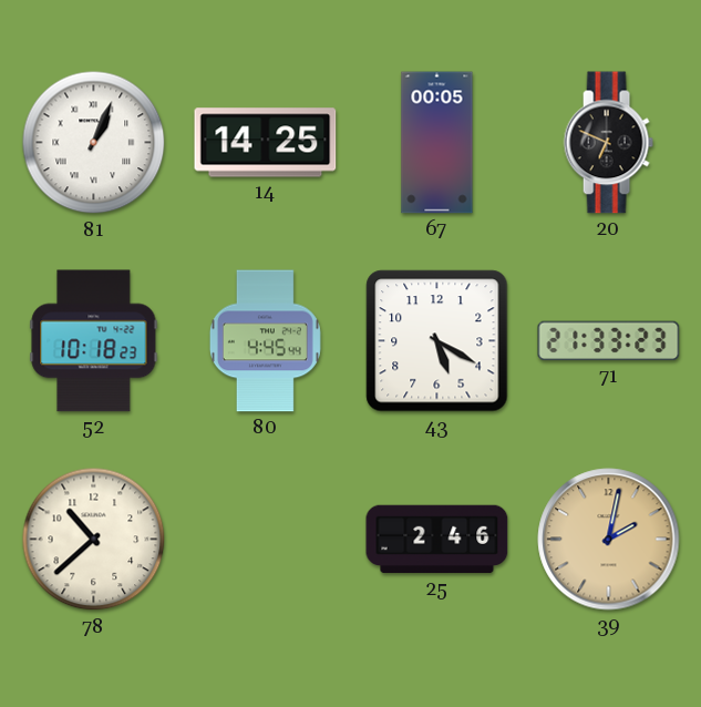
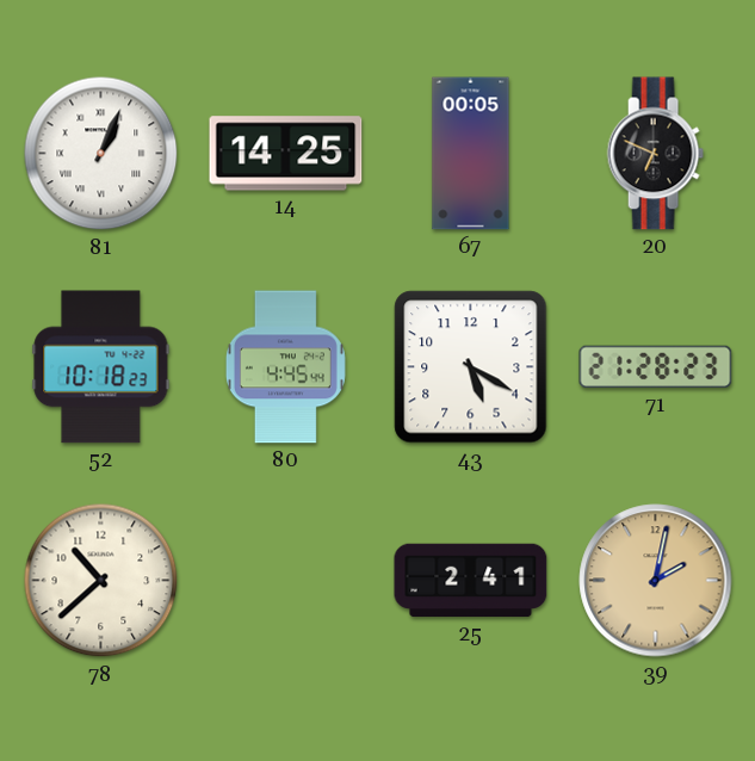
71: 21:33 -> 21:28 (656, 367)
25: 2:46 -> 2:41 (471, 581)
